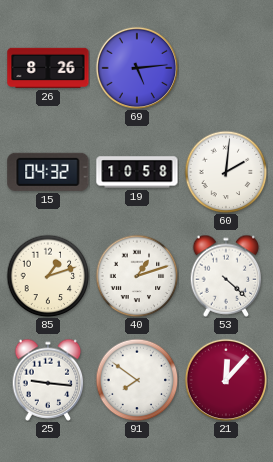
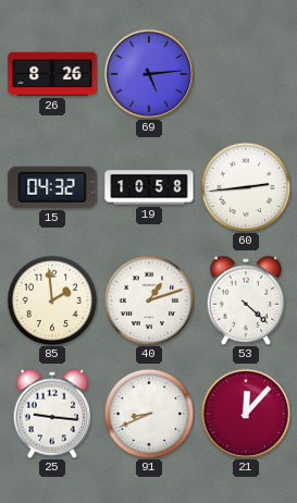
60: 2:01 -> 2:44 (246, 187)
85: 1:12 -> 1:59 (52, 300)
91: 7:51 -> 8:41 (149, 414)
